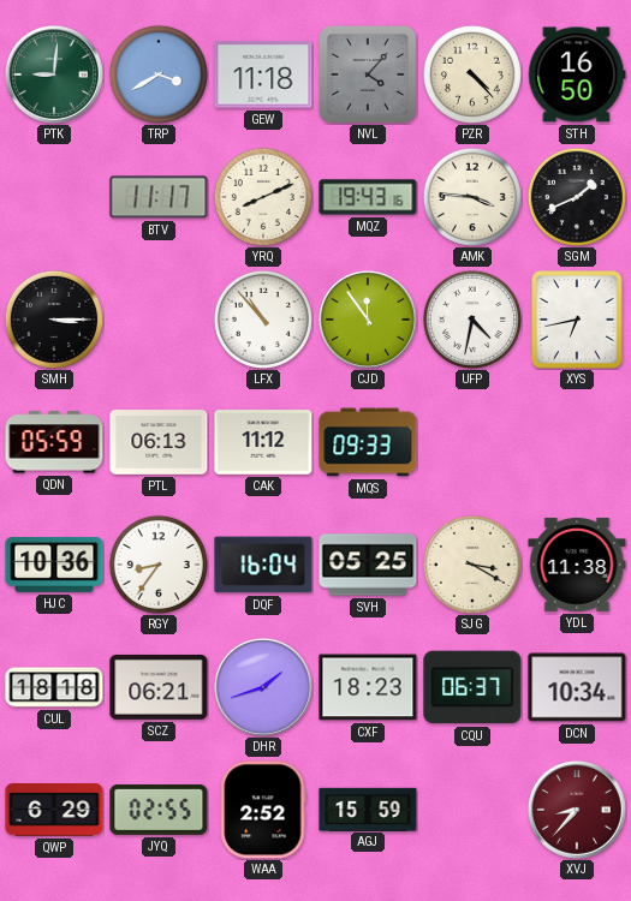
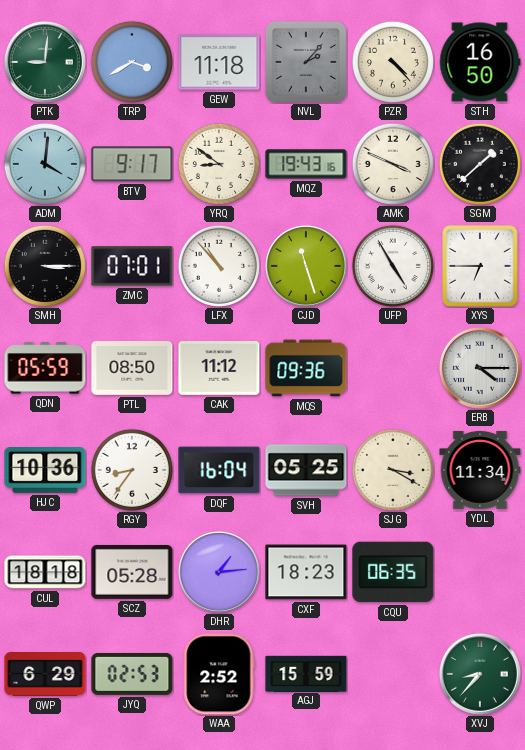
NVL: 4:07 -> 2:07 (306, 62)
ADM: none -> 4:01 (45, 164)
BTV: 11:17 -> 9:17 (132, 164)
YRQ: 8:11 -> 8:51 (219, 164)
AMK: 3:46 -> 3:49 (393, 164)
SGM: 1:41 -> 1:38 (480, 164)
ZMC: none -> 07:01 (132, 266)
CJD: 11:54 -> 11:27 (306, 266)
UFP: 4:32 -> 4:55 (393, 266)
XYS: 6:43 -> 6:45 (481, 267)
PTL: 06:13 -> 08:50 (132, 369)
MQS: 09:33 -> 09:36 (306, 368)
ERB: none -> 4:15 (480, 368)
YDL: 11:38 -> 11:34 (480, 470)
SCZ: 06:21 -> 05:28 (132, 572)
DHR: 1:42 -> 1:14 (219, 572)
CQU: 06:37 -> 06:35 (393, 572)
DCN: 10:34 -> none (577, 687)
JYQ: 02:55 -> 02:53 (132, 674)
XVJ dial: burgundy -> green (480, 674)
